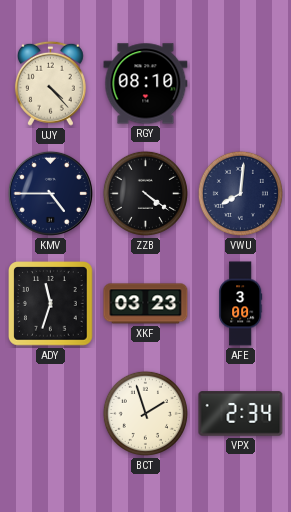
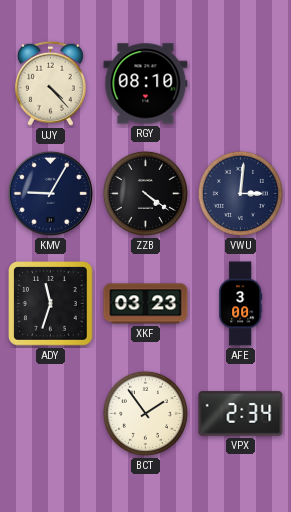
KMV: 4:45 -> 9:05 (50, 193)
VWU: 8:01 -> 3:01 (240, 193)
BCT: 1:57 -> 1:54 (145, 413)
